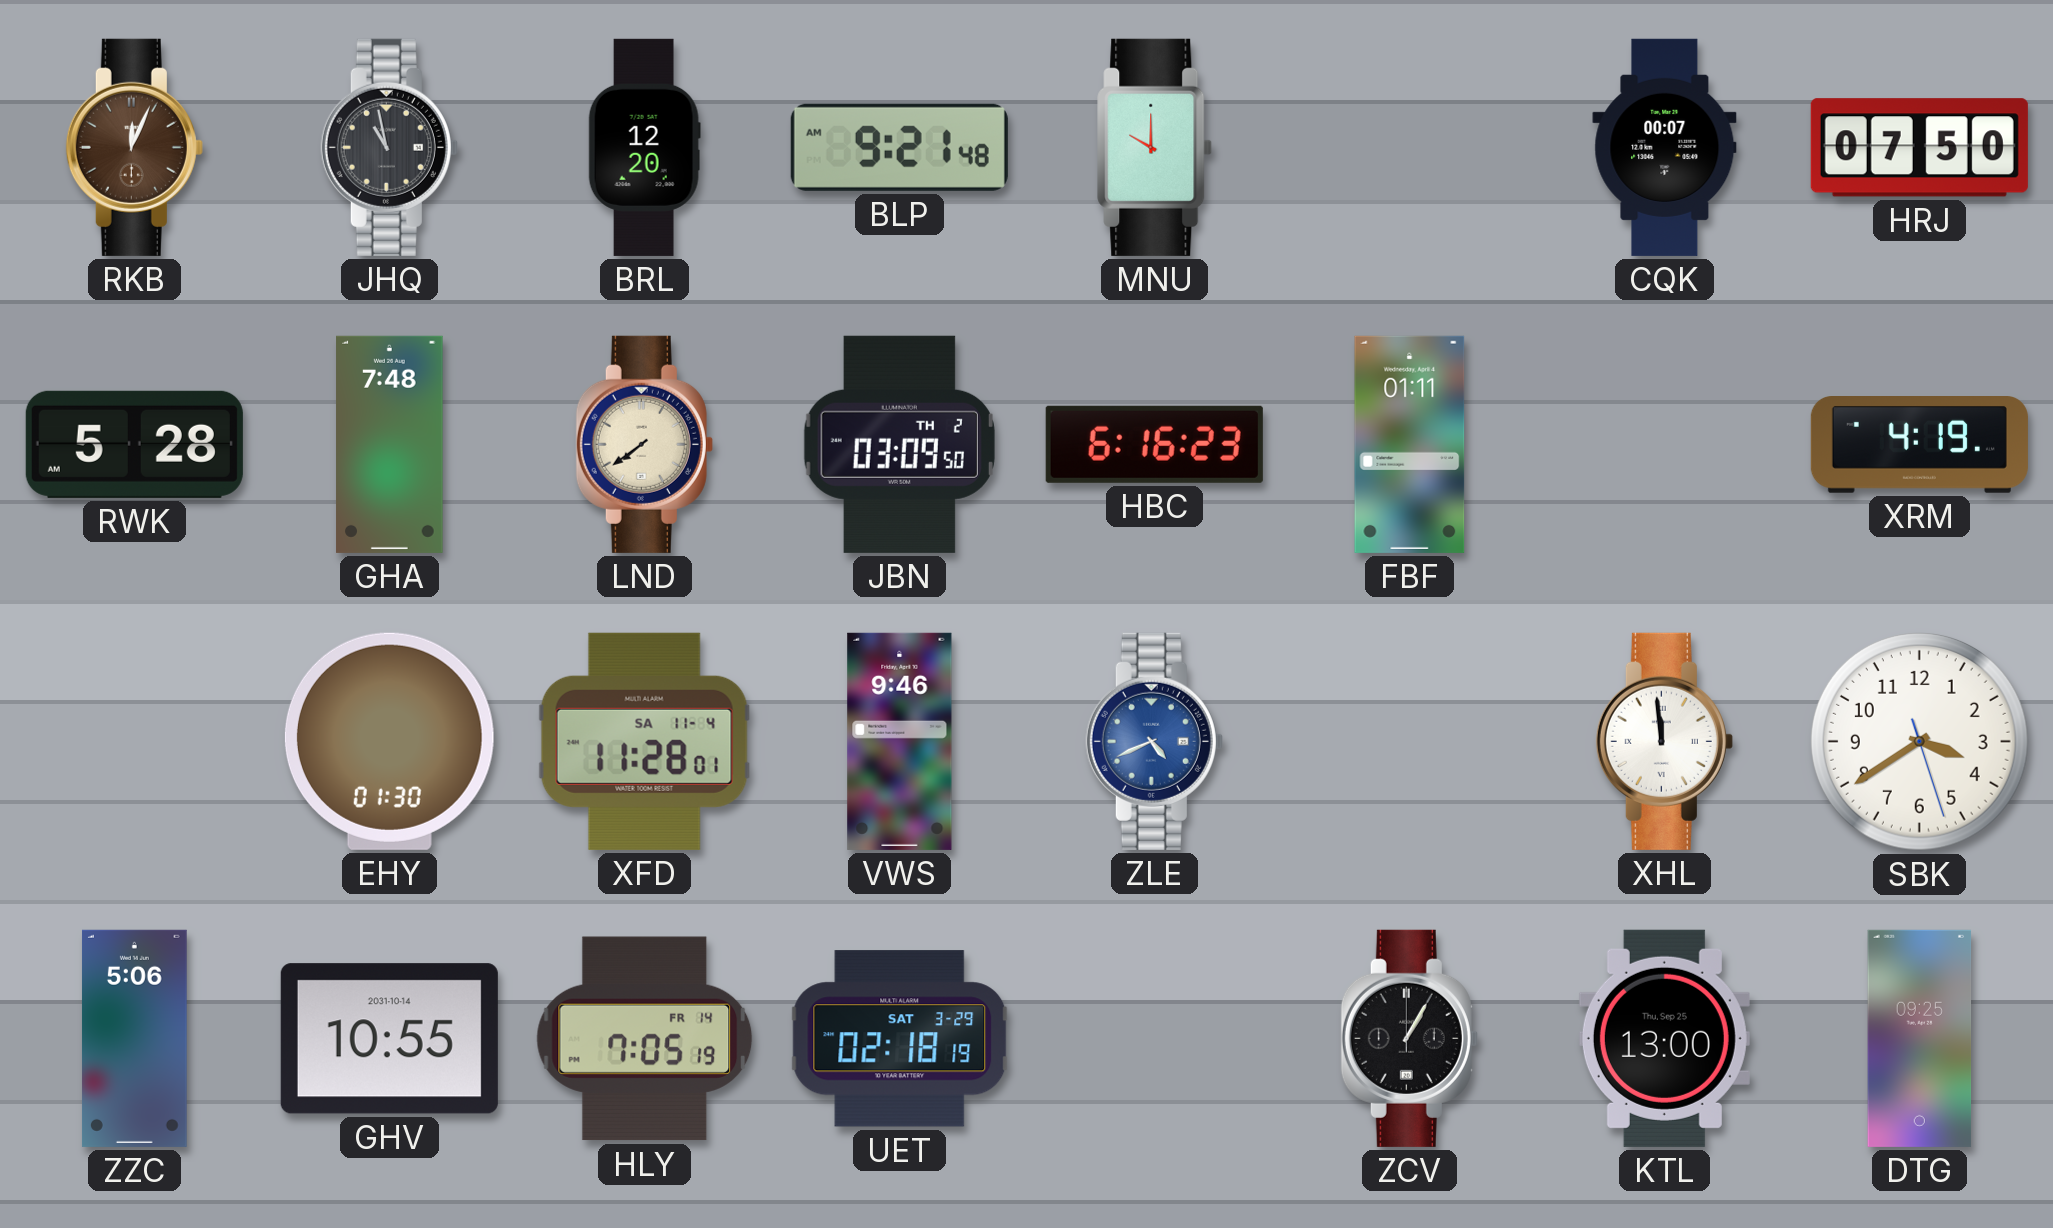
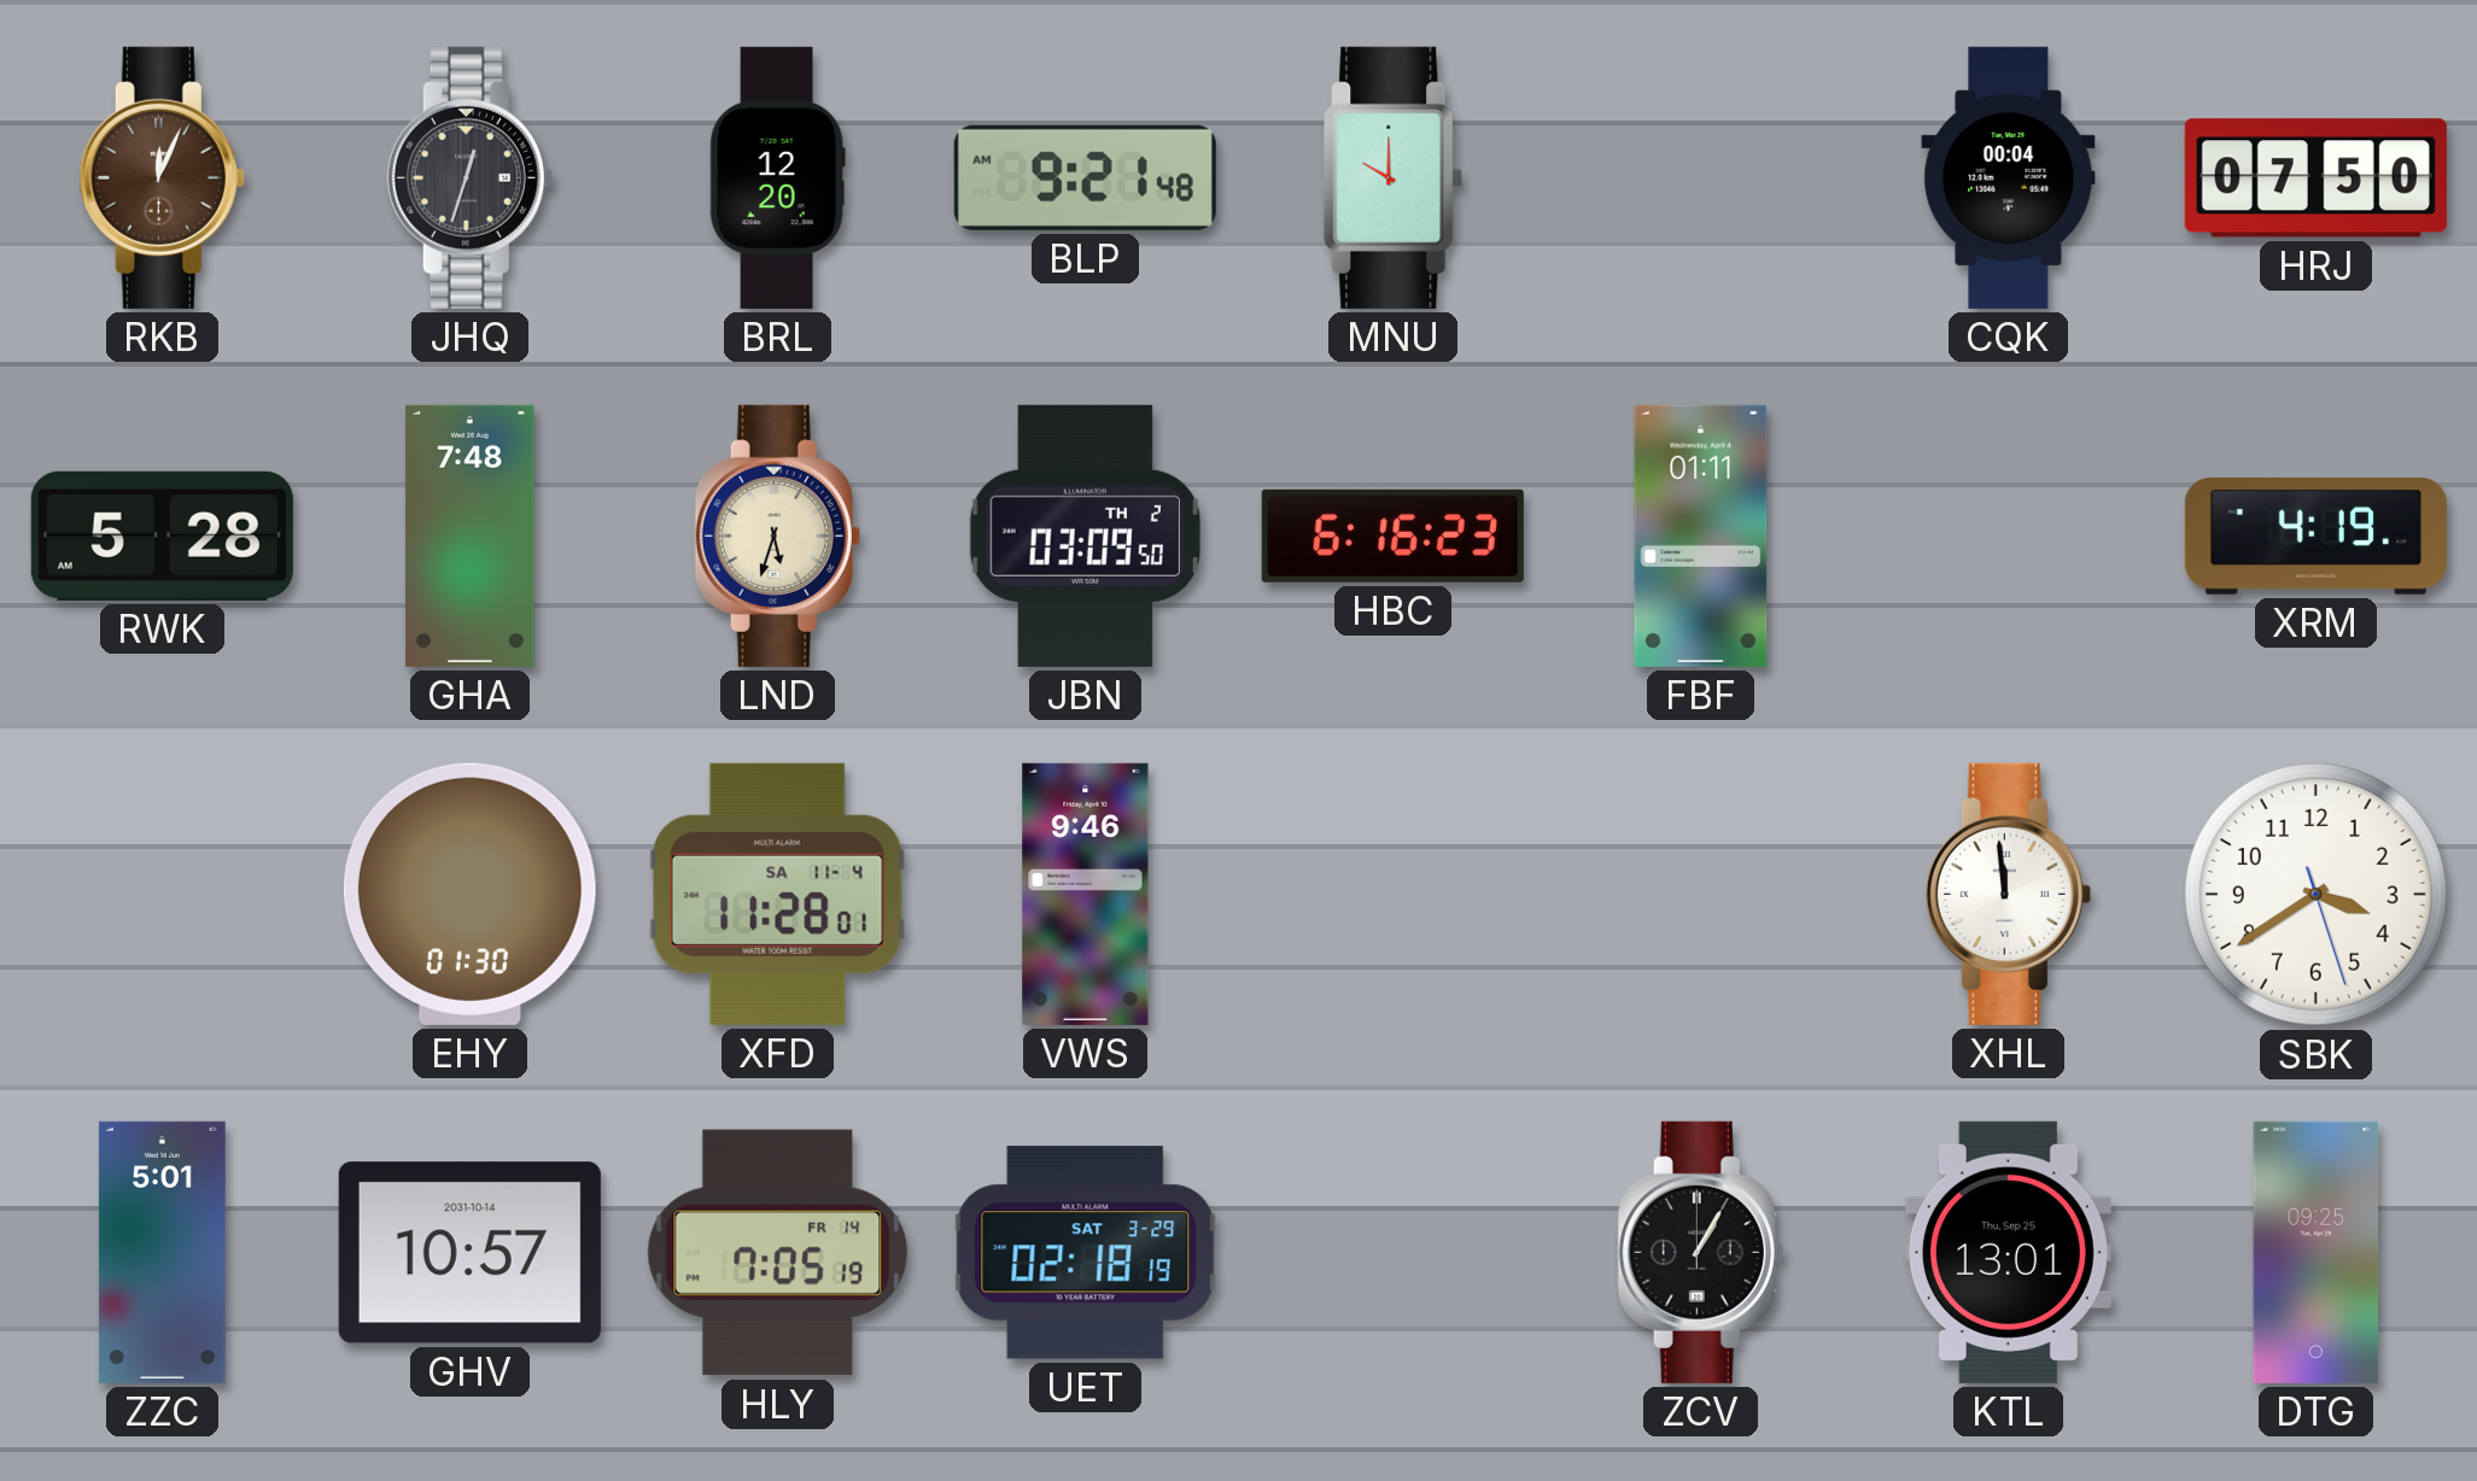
JHQ: 10:58 -> 12:33 (469, 177)
CQK: 00:07 -> 00:04 (2009, 177)
LND: 7:39 -> 5:33 (777, 535)
ZLE: 4:41 -> none (1154, 741)
ZZC: 5:06 -> 5:01 (162, 1252)
GHV: 10:55 -> 10:57 (469, 1253)
KTL: 13:00 -> 13:01 (2008, 1252)
